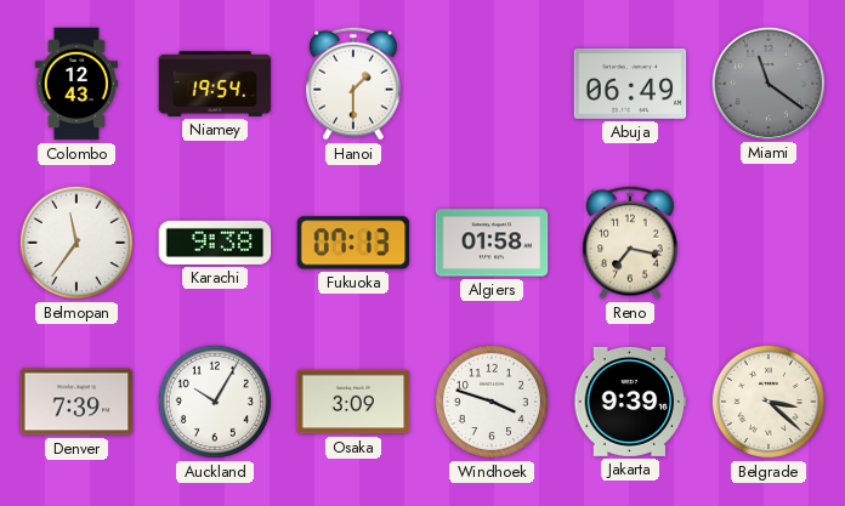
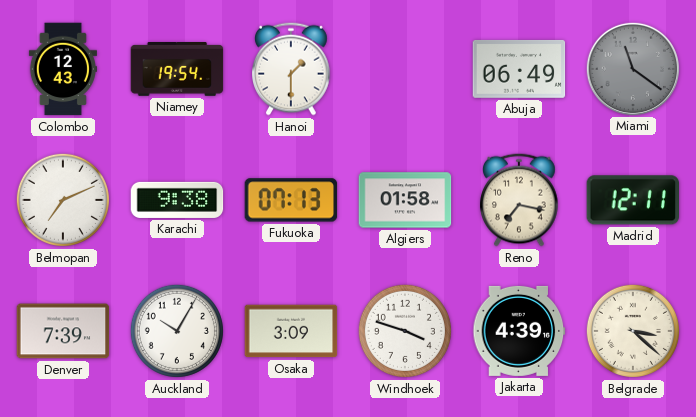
Belmopan: 11:36 -> 7:11 (63, 200)
Madrid: none -> 12:11 (632, 200)
Jakarta: 9:39 -> 4:39 (519, 331)
